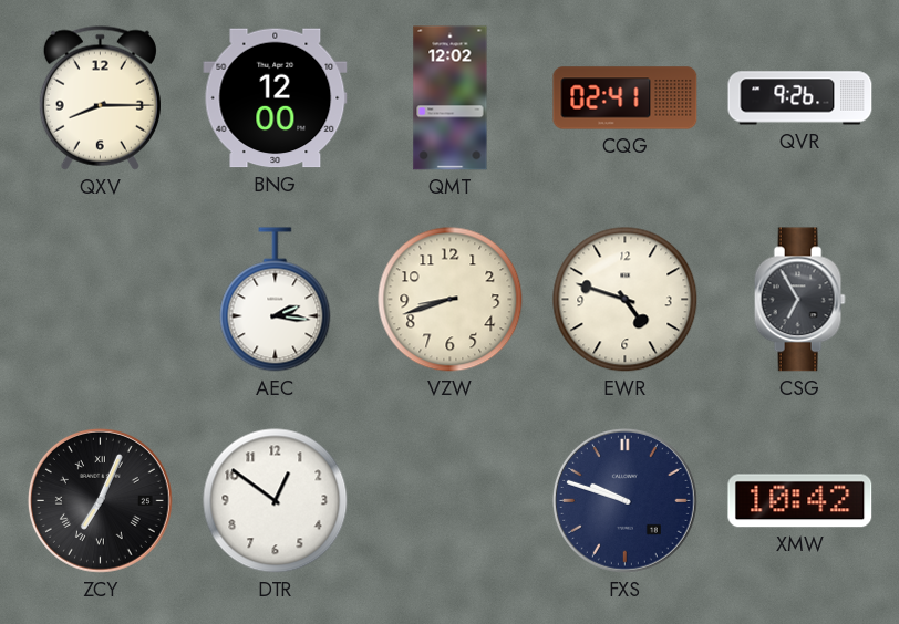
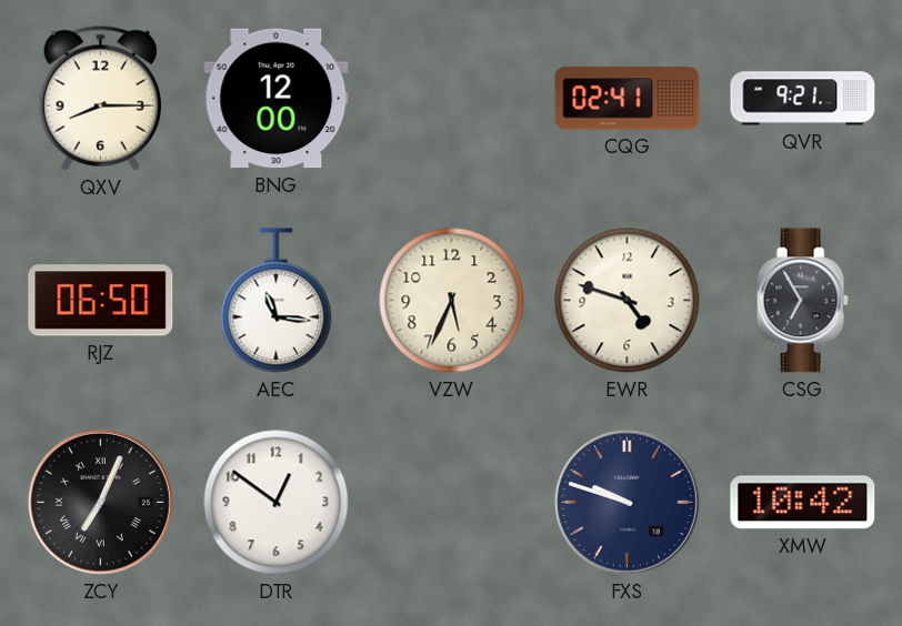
QMT: 12:02 -> none (451, 98)
QVR: 9:26 -> 9:21 (803, 99)
RJZ: none -> 06:50 (101, 301)
AEC: 2:16 -> 11:16 (277, 301)
VZW: 8:42 -> 5:34 (452, 301)
